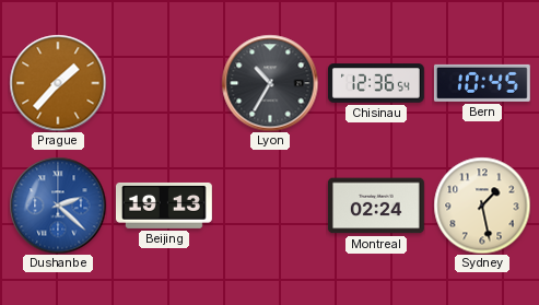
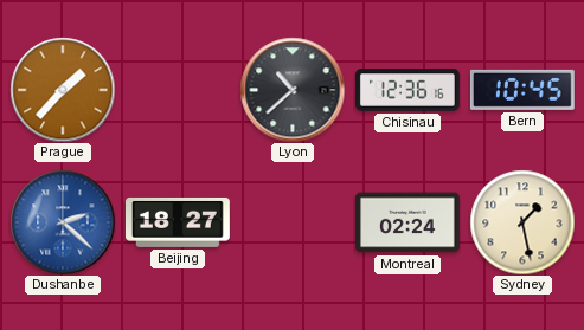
Lyon: 10:35 -> 10:38 (293, 90)
Chisinau: 12:36:54 -> 12:36:16 (409, 90)
Beijing: 19:13 -> 18:27 (178, 222)
